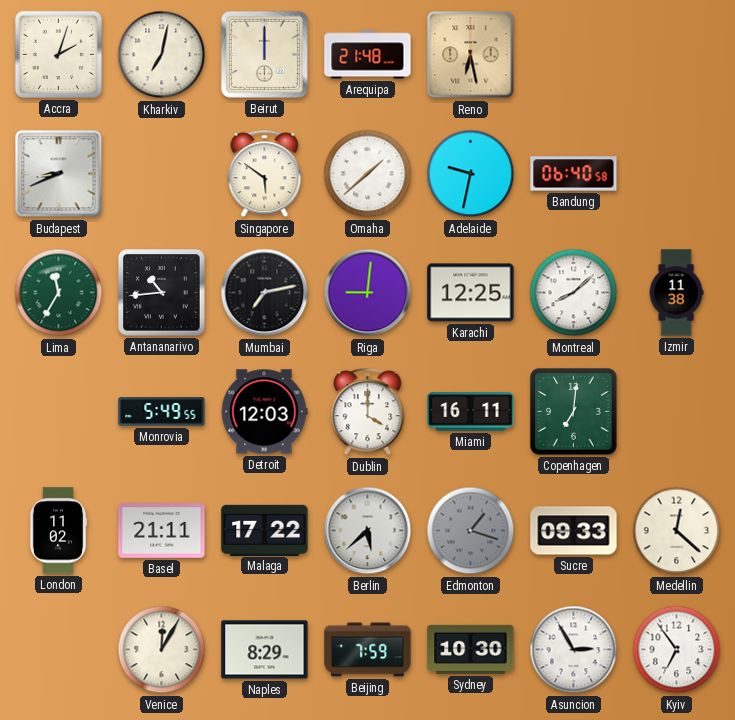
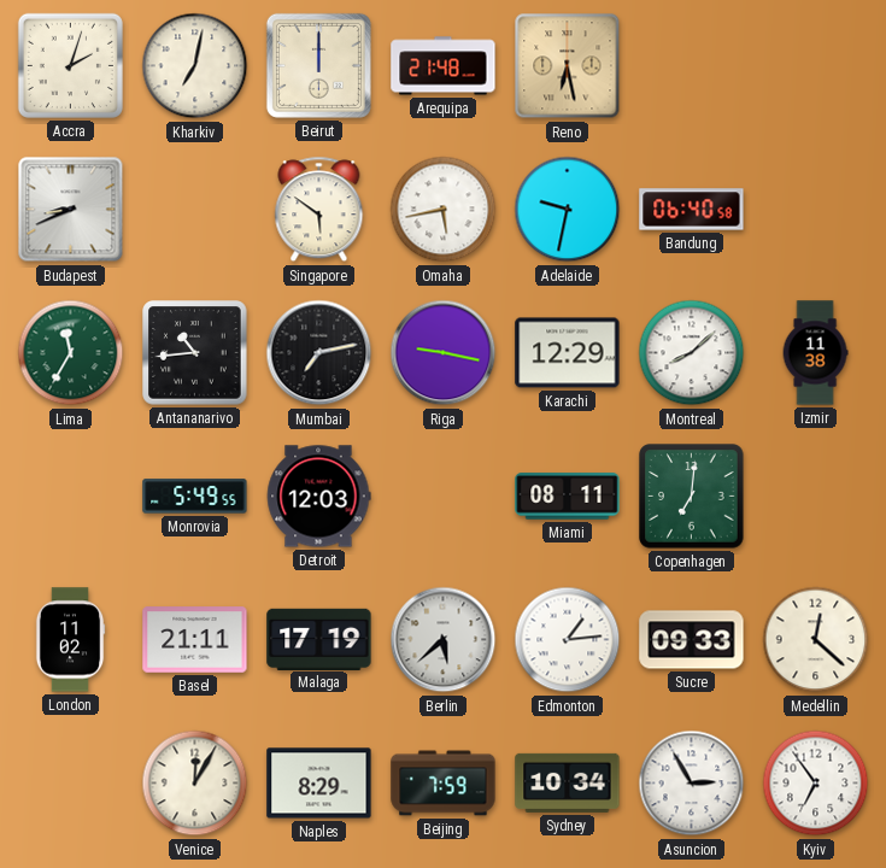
Omaha: 1:38 -> 5:43 (444, 210)
Riga: 9:01 -> 9:17 (444, 353)
Karachi: 12:25 -> 12:29 (568, 353)
Dublin: 4:00 -> none (368, 412)
Miami: 16:11 -> 08:11 (568, 497)
Malaga: 17:22 -> 17:19 (319, 639)
Edmonton: 1:18 -> 1:14 (568, 640)
Edmonton dial: grey -> white (568, 640)
Sydney: 10:30 -> 10:34 (568, 782)
